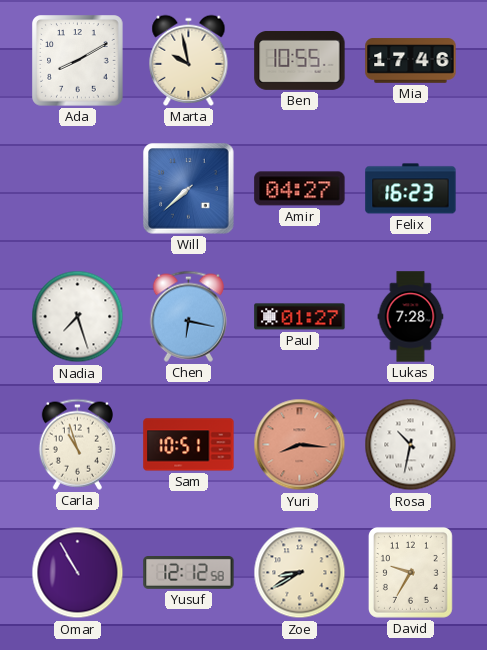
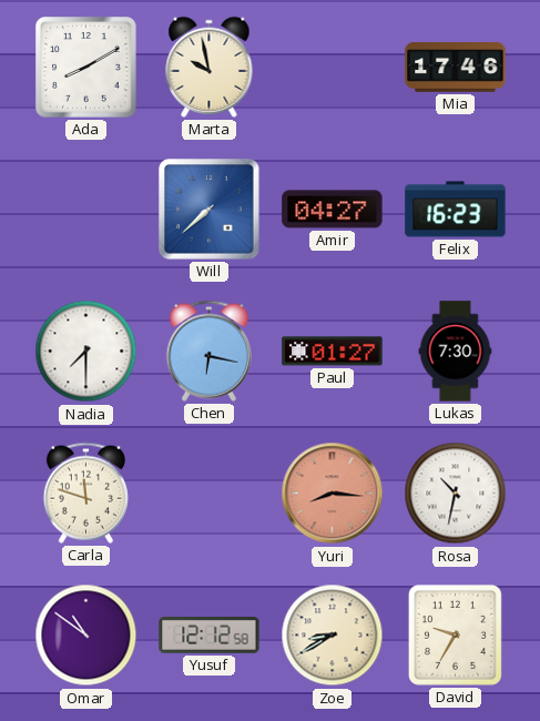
Ben: 10:55 -> none (300, 60)
Nadia: 7:27 -> 7:30 (86, 352)
Lukas: 7:28 -> 7:30 (456, 352)
Carla: 10:57 -> 11:48 (85, 492)
Sam: 10:51 -> none (189, 445)
Omar: 10:55 -> 10:51 (86, 636)
